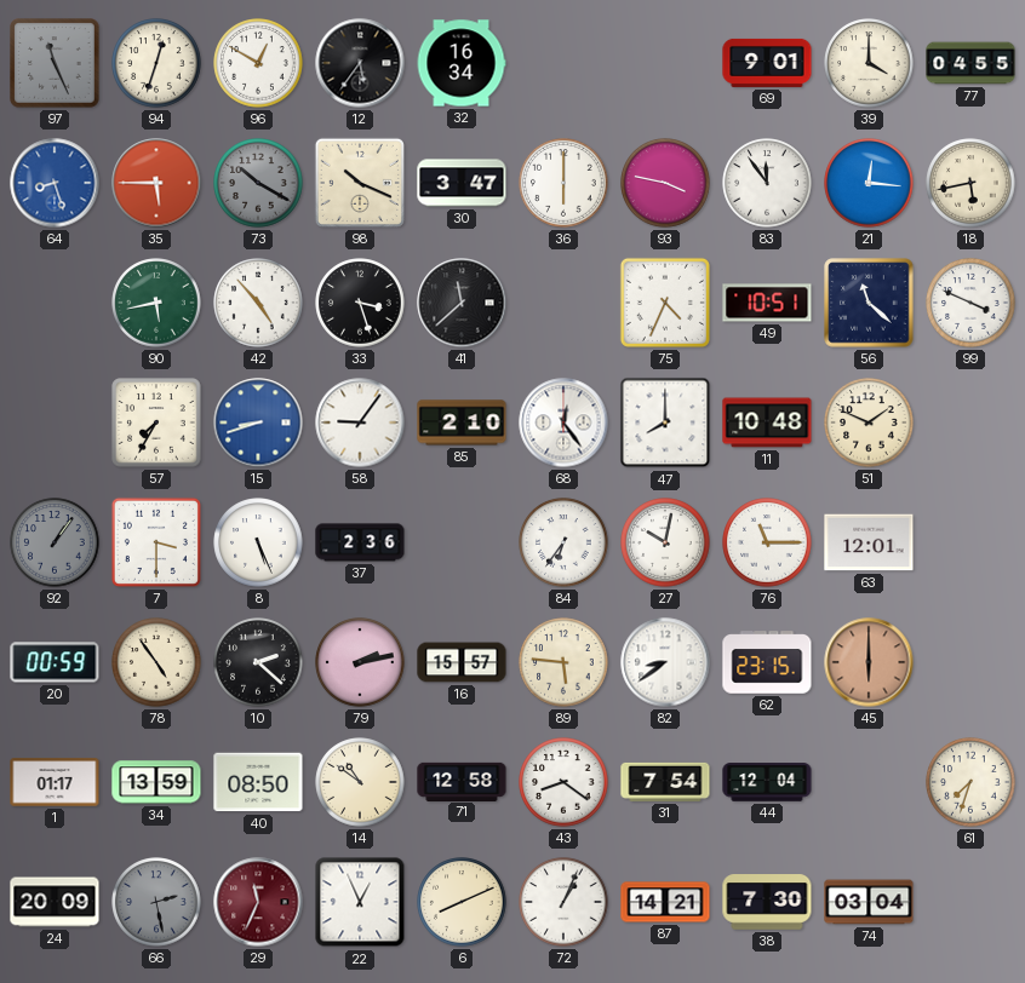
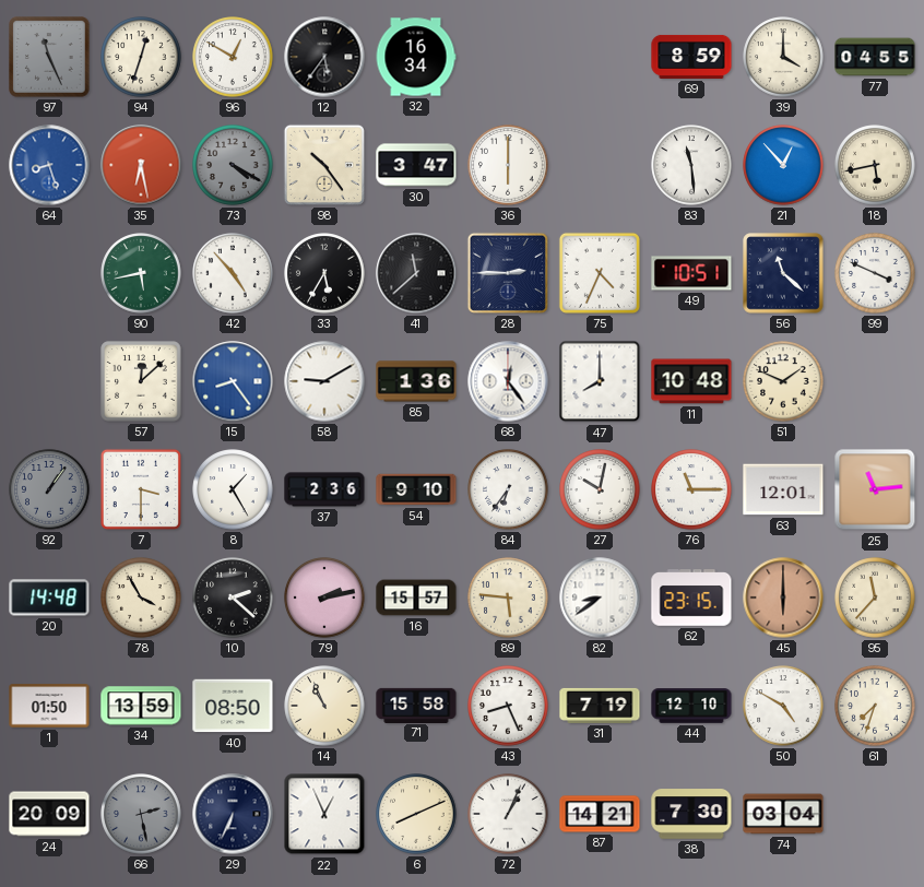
69: 9:01 -> 8:59 (691, 57)
35: 5:45 -> 6:28 (141, 165)
73: 10:20 -> 4:20 (233, 165)
98: 10:19 -> 10:24 (324, 165)
93: 3:47 -> none (665, 183)
83: 11:54 -> 11:29 (691, 165)
21: 12:16 -> 12:53 (783, 165)
33: 3:27 -> 5:35 (324, 273)
28: none -> 2:45 (508, 273)
57: 7:35 -> 12:08 (141, 381)
15: 8:42 -> 8:24 (233, 381)
58: 9:06 -> 9:10 (324, 381)
85: 2:10 -> 1:36 (416, 381)
8: 5:26 -> 1:25 (233, 489)
54: none -> 9:10 (416, 489)
25: none -> 11:14 (875, 489)
20: 00:59 -> 14:48 (49, 598)
78: 4:54 -> 3:55 (141, 598)
95: none -> 11:37 (875, 598)
1: 01:17 -> 01:50 (49, 706)
14: 10:51 -> 10:56 (324, 706)
71: 12:58 -> 15:58 (416, 705)
43: 8:21 -> 8:26 (508, 706)
31: 7:54 -> 7:19 (600, 706)
44: 12:04 -> 12:10 (691, 706)
50: none -> 4:50 (783, 706)
29: 11:34 -> 6:34 (233, 814)
29 dial: burgundy -> navy (233, 814)
